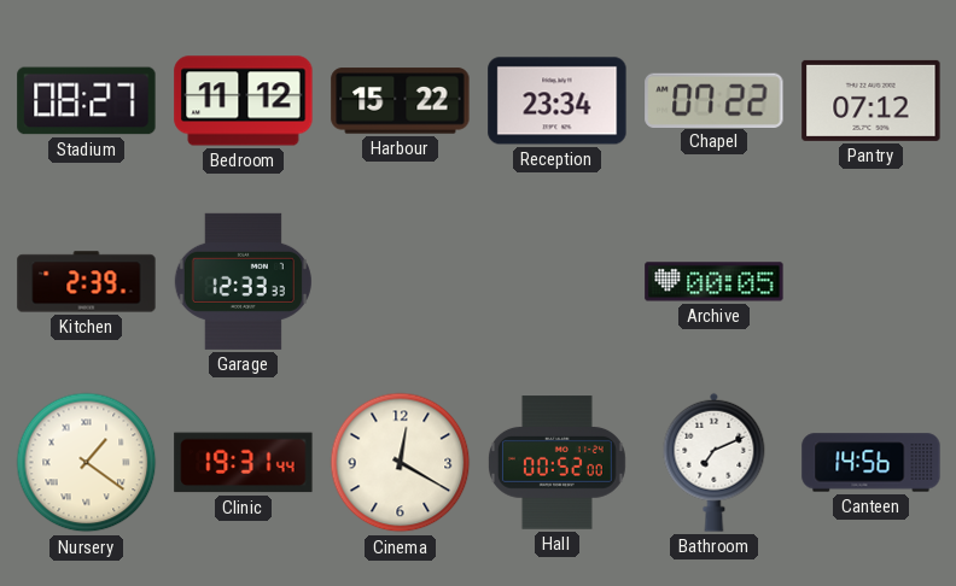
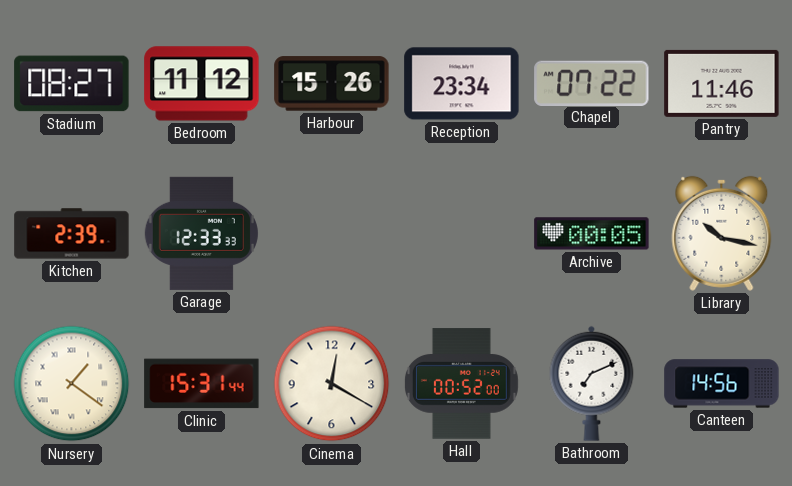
Harbour: 15:22 -> 15:26 (332, 84)
Pantry: 07:12 -> 11:46 (722, 83)
Library: none -> 10:17 (722, 233)
Clinic: 19:31 -> 15:31 (202, 384)
